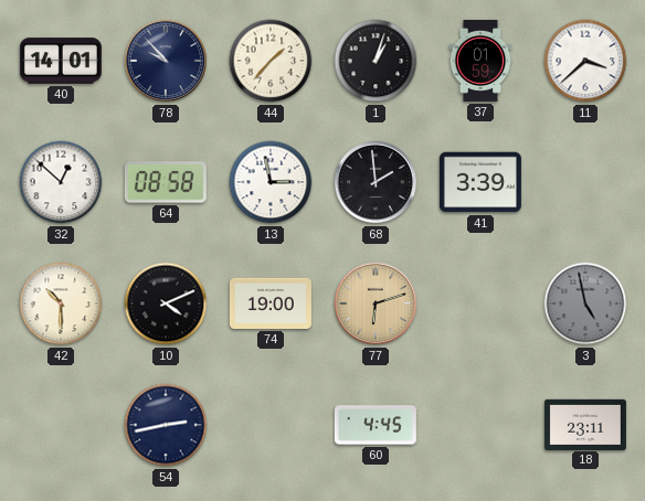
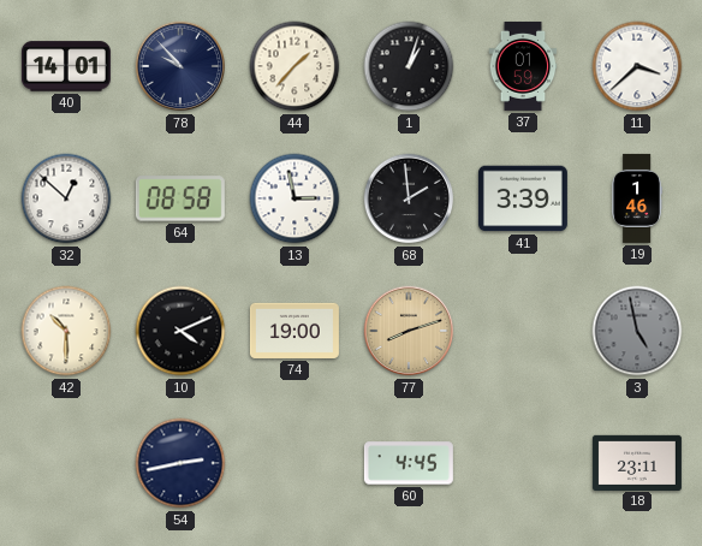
19: none -> 1:46 (636, 198)
77: 6:12 -> 8:12 (409, 331)
